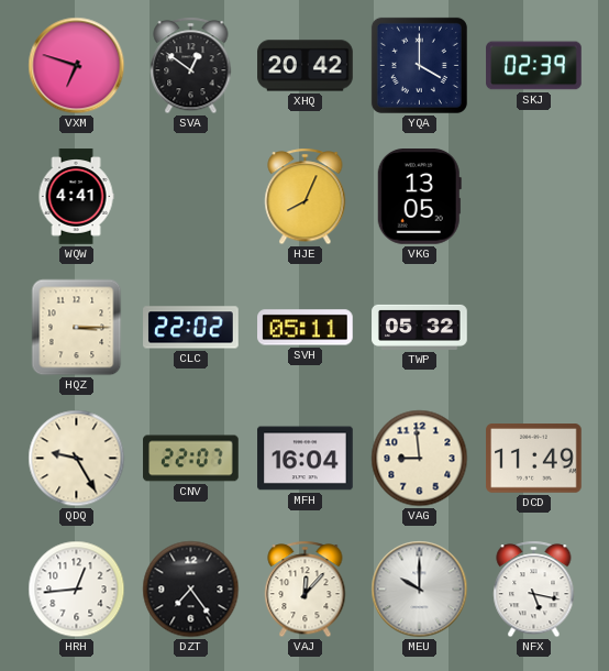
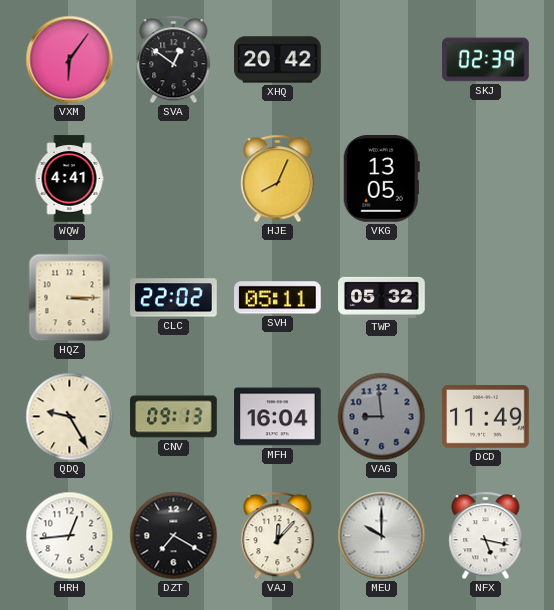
VXM: 6:48 -> 6:06 (70, 60)
YQA: 4:00 -> none (419, 65)
CNV: 22:07 -> 09:13 (174, 417)
VAG dial: cream -> grey (382, 417)
DZT: 7:24 -> 7:20 (174, 536)
